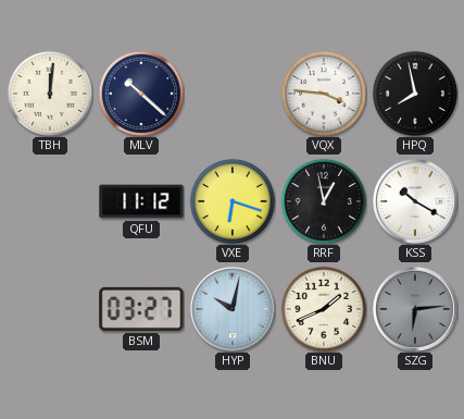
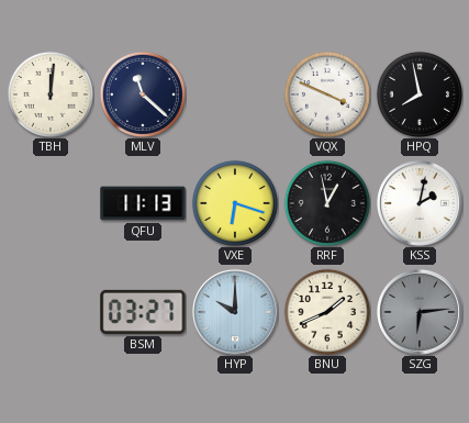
MLV: 10:22 -> 11:22 (143, 94)
VQX: 3:46 -> 3:49 (327, 94)
QFU: 11:12 -> 11:13 (143, 203)
KSS: 10:20 -> 2:02 (421, 204)
HYP: 10:02 -> 10:00 (236, 313)
